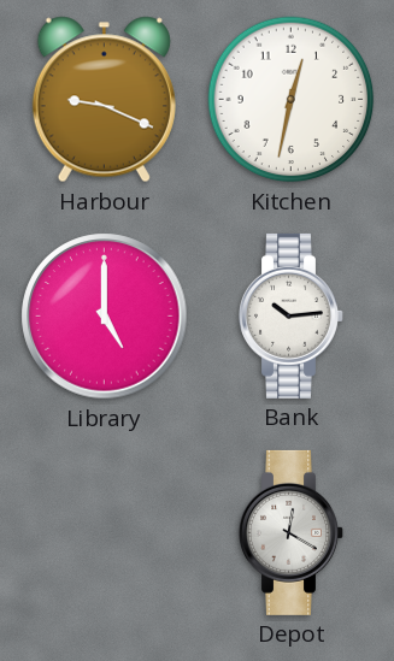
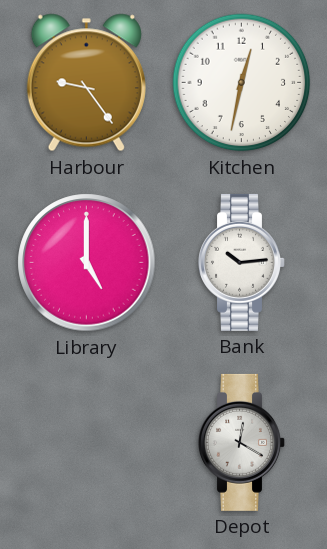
Harbour: 9:19 -> 9:24 (86, 83)
